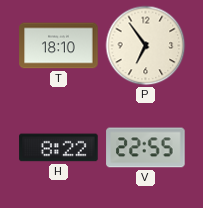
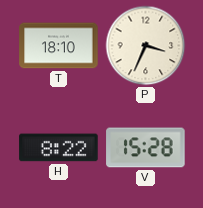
P: 6:54 -> 3:34 (146, 46)
V: 22:55 -> 15:28 (146, 148)
